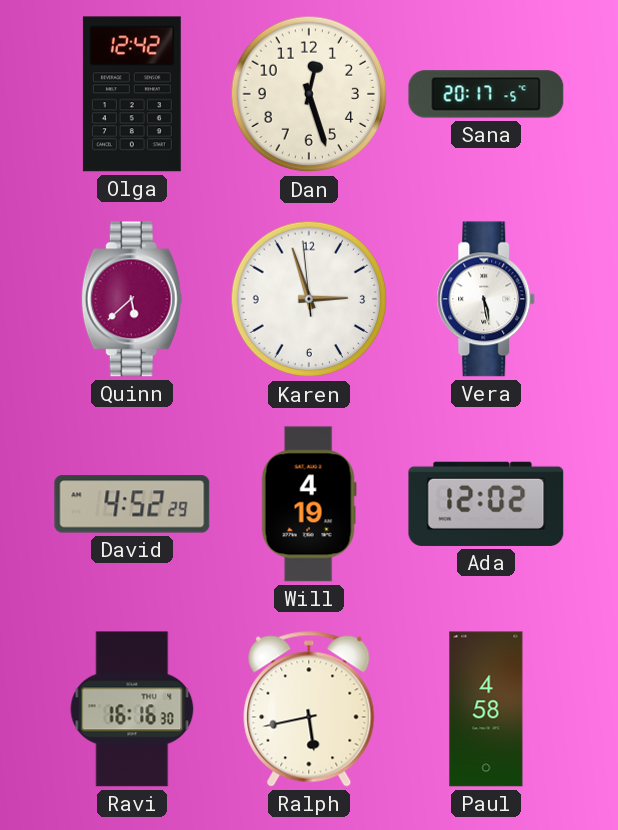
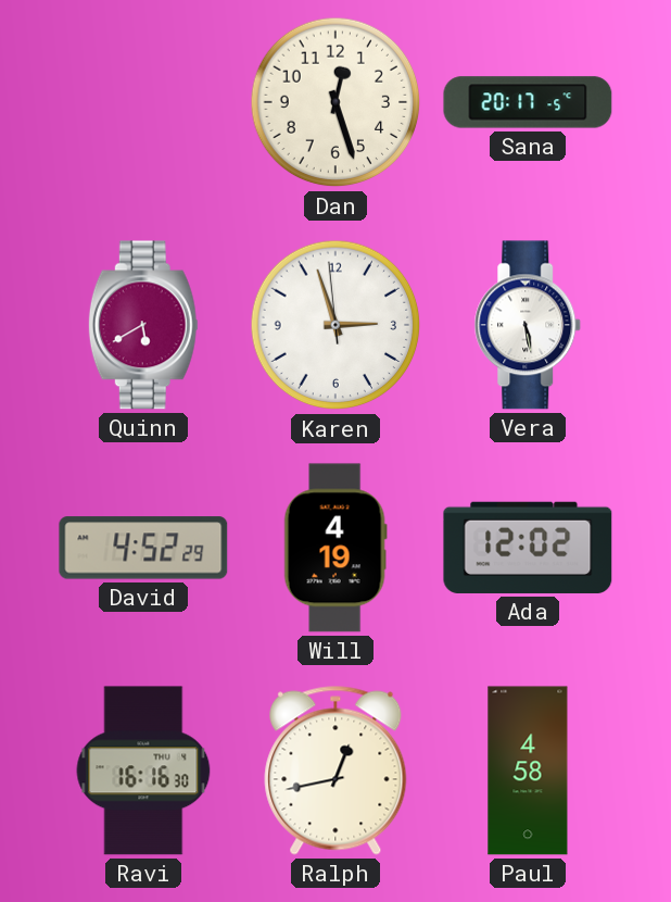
Olga: 12:42 -> none (132, 94)
Quinn: 5:38 -> 5:40 (143, 325)
Ralph: 5:43 -> 12:43 (335, 771)
